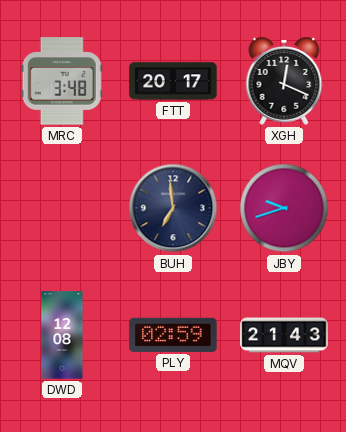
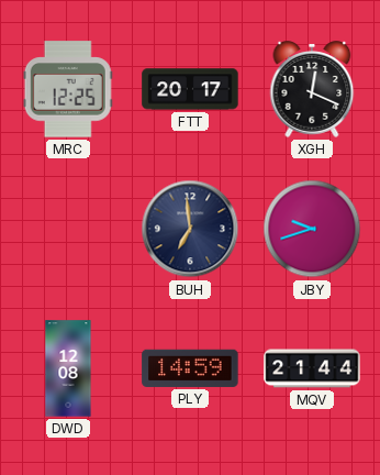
MRC: 3:48 -> 12:25 (68, 89)
PLY: 02:59 -> 14:59 (190, 368)
MQV: 21:43 -> 21:44 (312, 368)
